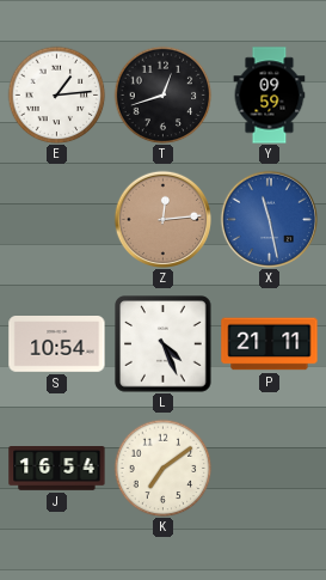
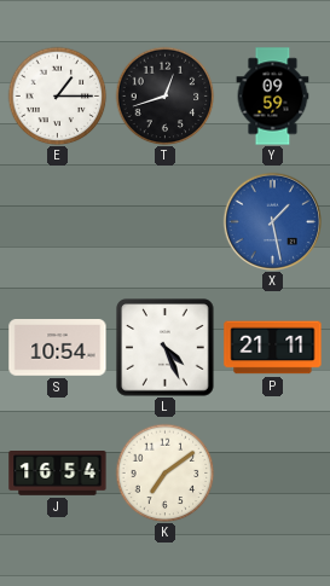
E: 1:14 -> 1:15 (57, 95)
Z: 12:14 -> none (162, 219)
X: 11:28 -> 1:28 (272, 221)
